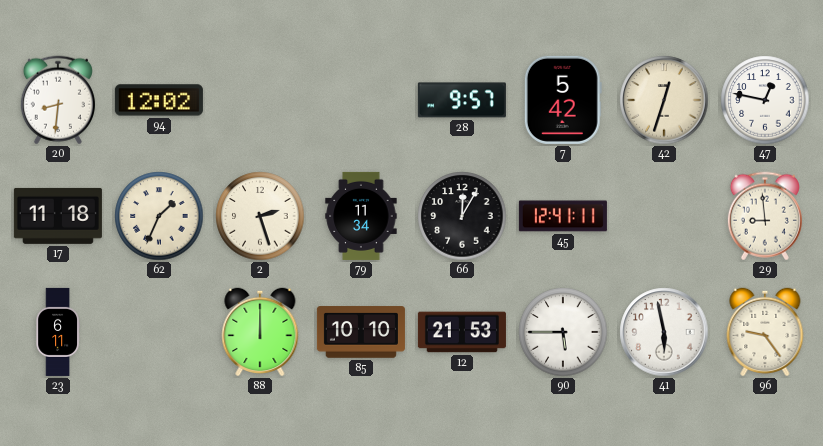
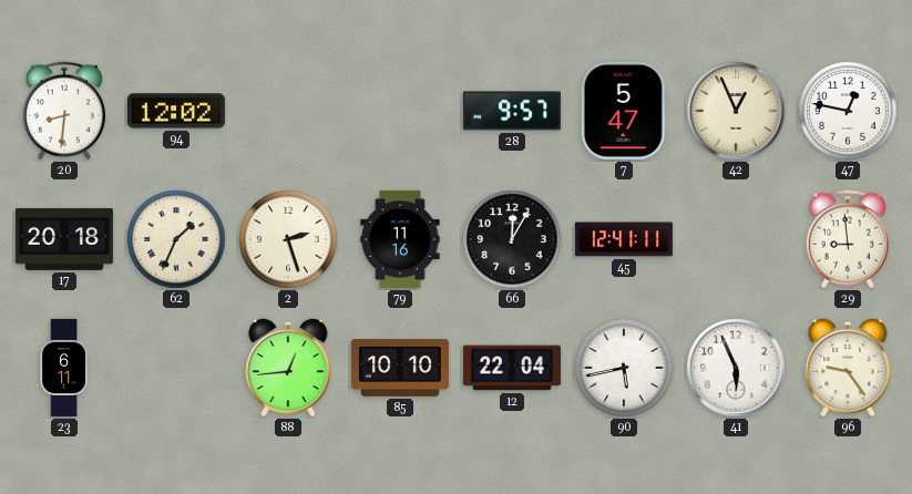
7: 5:42 -> 5:47 (624, 111)
42: 12:33 -> 12:56 (736, 111)
17: 11:18 -> 20:18 (64, 239)
79: 11:34 -> 11:16 (400, 239)
88: 12:00 -> 12:44 (288, 368)
12: 21:53 -> 22:04 (512, 368)
90: 5:45 -> 5:43 (624, 368)
41: 5:58 -> 5:56 (736, 368)
